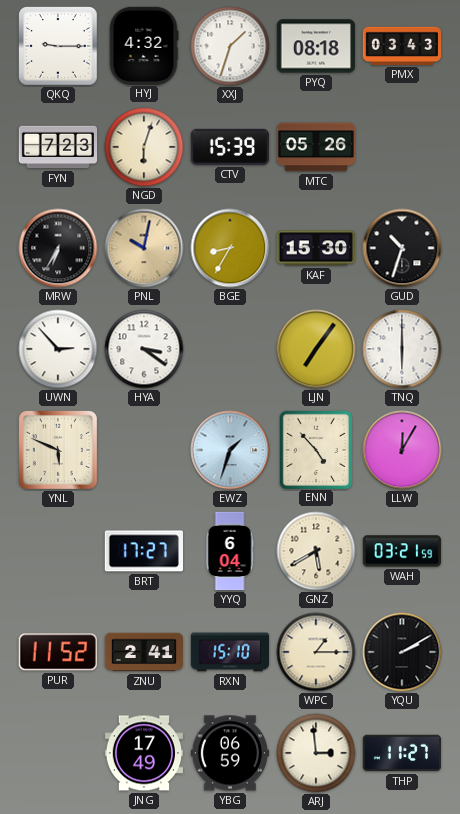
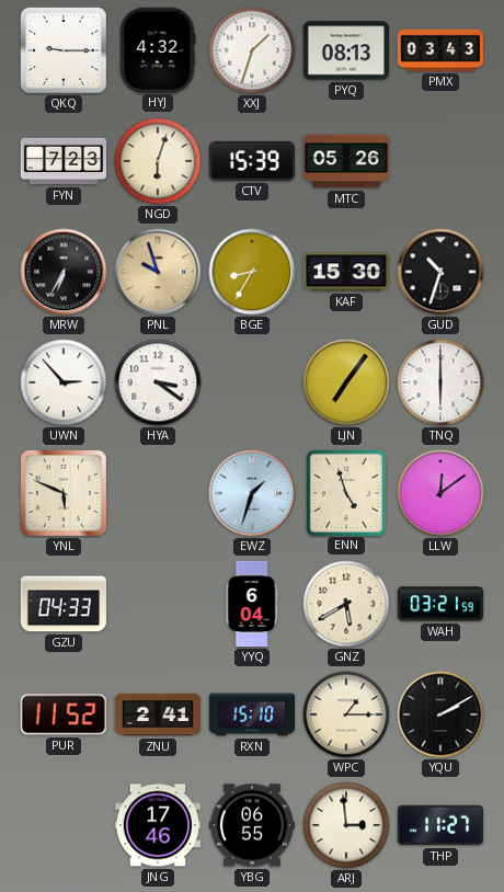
PYQ: 08:18 -> 08:13 (345, 50)
PNL: 10:02 -> 9:57 (158, 272)
ENN: 4:53 -> 4:57 (345, 492)
LLW: 12:05 -> 12:09 (440, 493)
GZU: none -> 04:33 (64, 604)
BRT: 17:27 -> none (143, 551)
JNG: 17:49 -> 17:46 (157, 825)
YBG: 06:59 -> 06:55 (251, 825)
